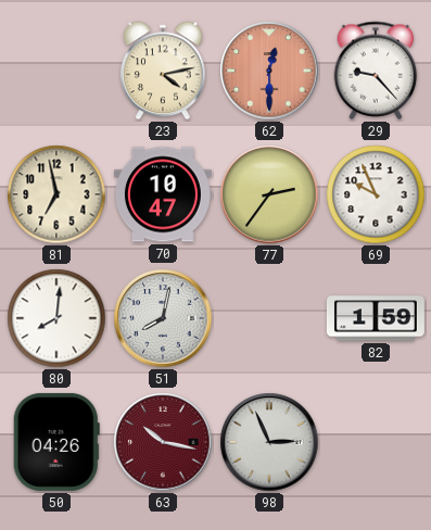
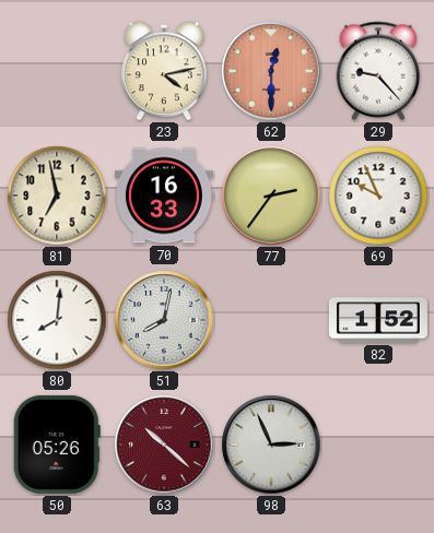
70: 10:47 -> 16:33 (164, 196)
82: 1:59 -> 1:52 (378, 320)
50: 04:26 -> 05:26 (57, 445)
63: 10:17 -> 10:22 (164, 445)
